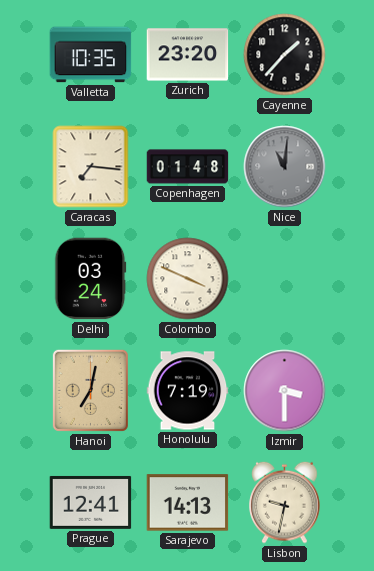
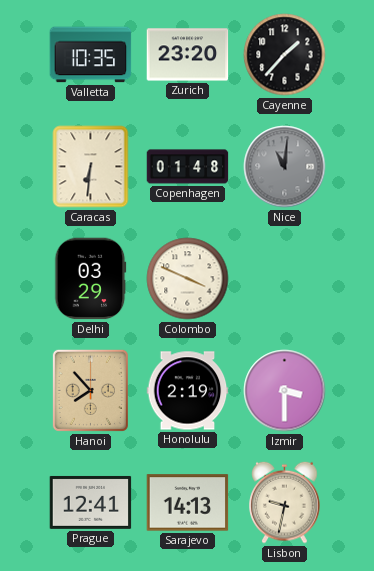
Caracas: 7:16 -> 6:31 (91, 167)
Delhi: 03:24 -> 03:29 (91, 279)
Hanoi: 7:02 -> 7:53 (90, 390)
Honolulu: 7:19 -> 2:19 (188, 391)
